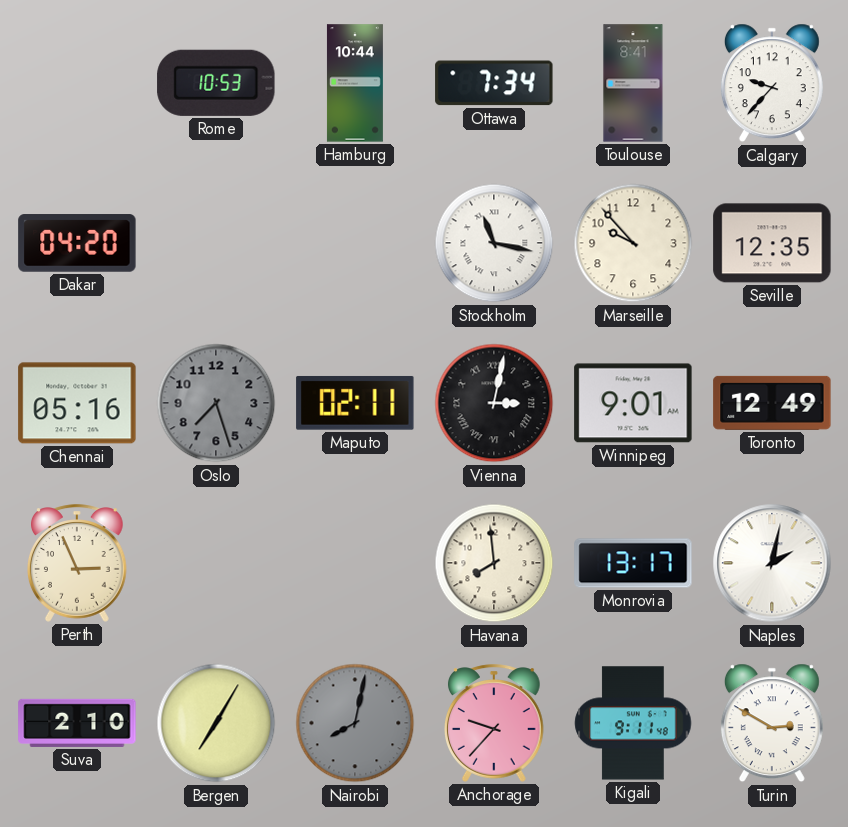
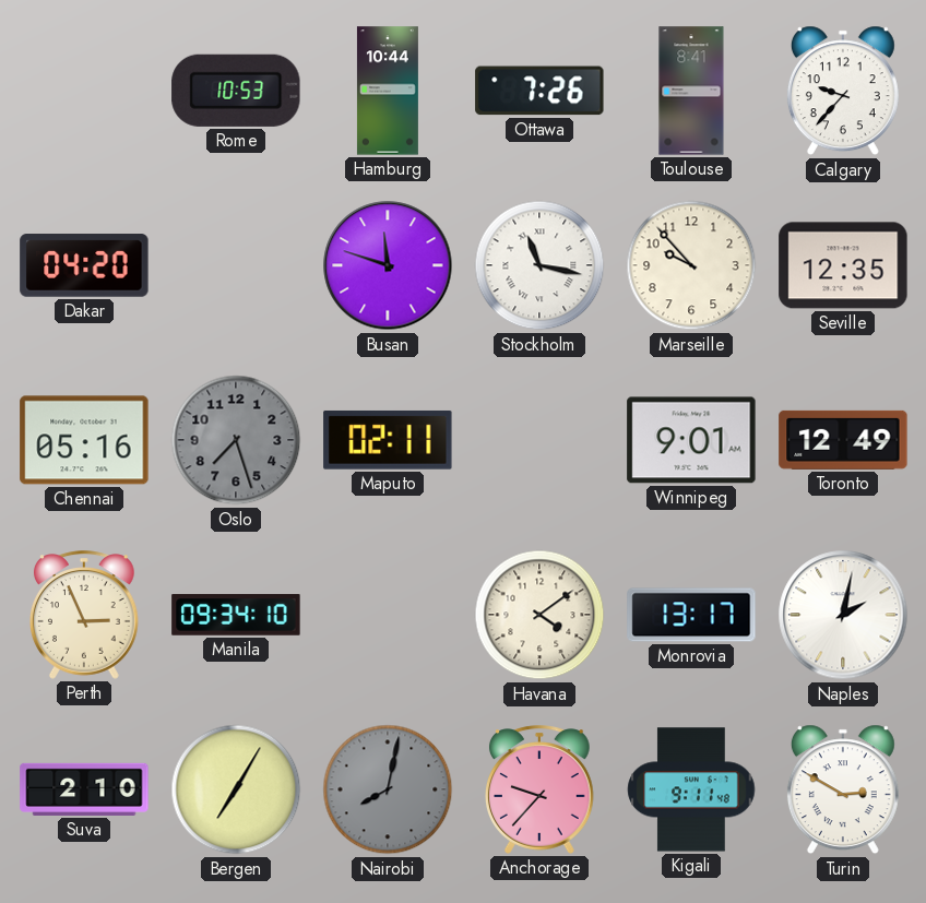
Ottawa: 7:34 -> 7:26 (539, 91)
Busan: none -> 11:48 (388, 265)
Vienna: 3:02 -> none (494, 403)
Manila: none -> 09:34 (236, 615)
Havana: 7:59 -> 4:09 (539, 615)
